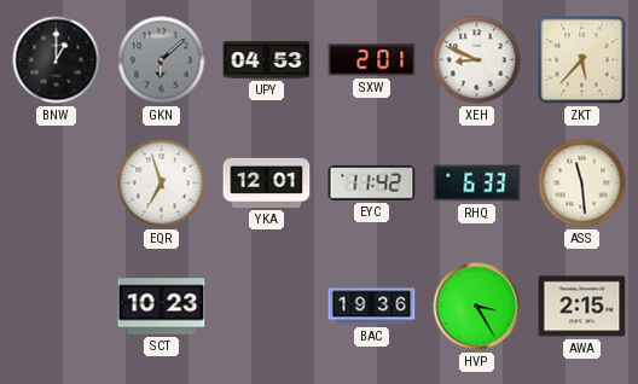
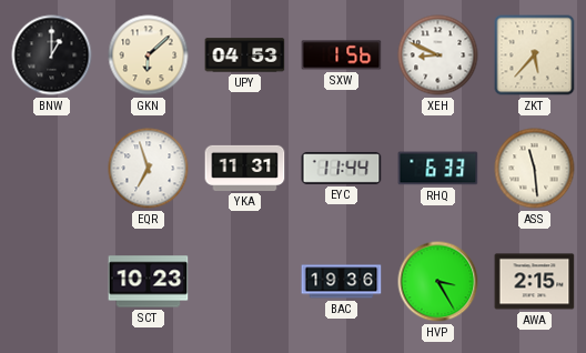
GKN dial: grey -> cream (149, 56)
SXW: 2:01 -> 1:56 (342, 56)
YKA: 12:01 -> 11:31 (245, 168)
EYC: 11:42 -> 11:44 (342, 168)
